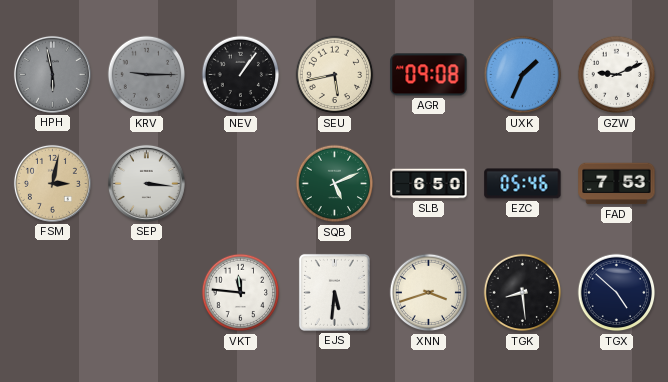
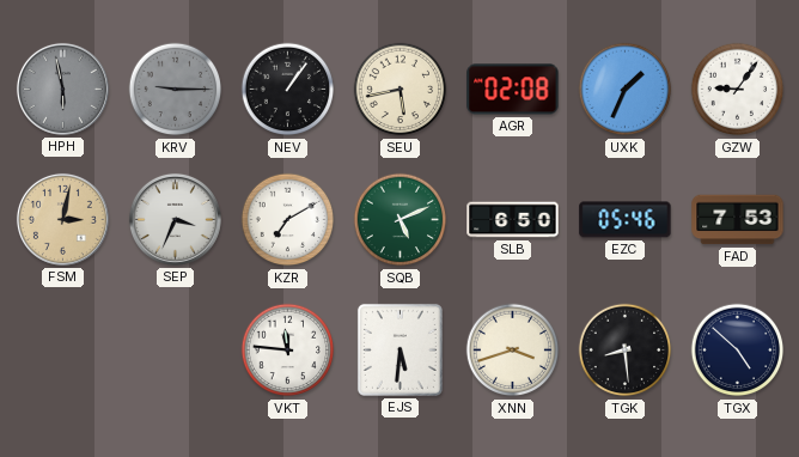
AGR: 09:08 -> 02:08 (513, 90)
GZW: 9:11 -> 9:06 (738, 90)
SEP: 3:16 -> 3:34 (175, 219)
KZR: none -> 7:10 (288, 220)
